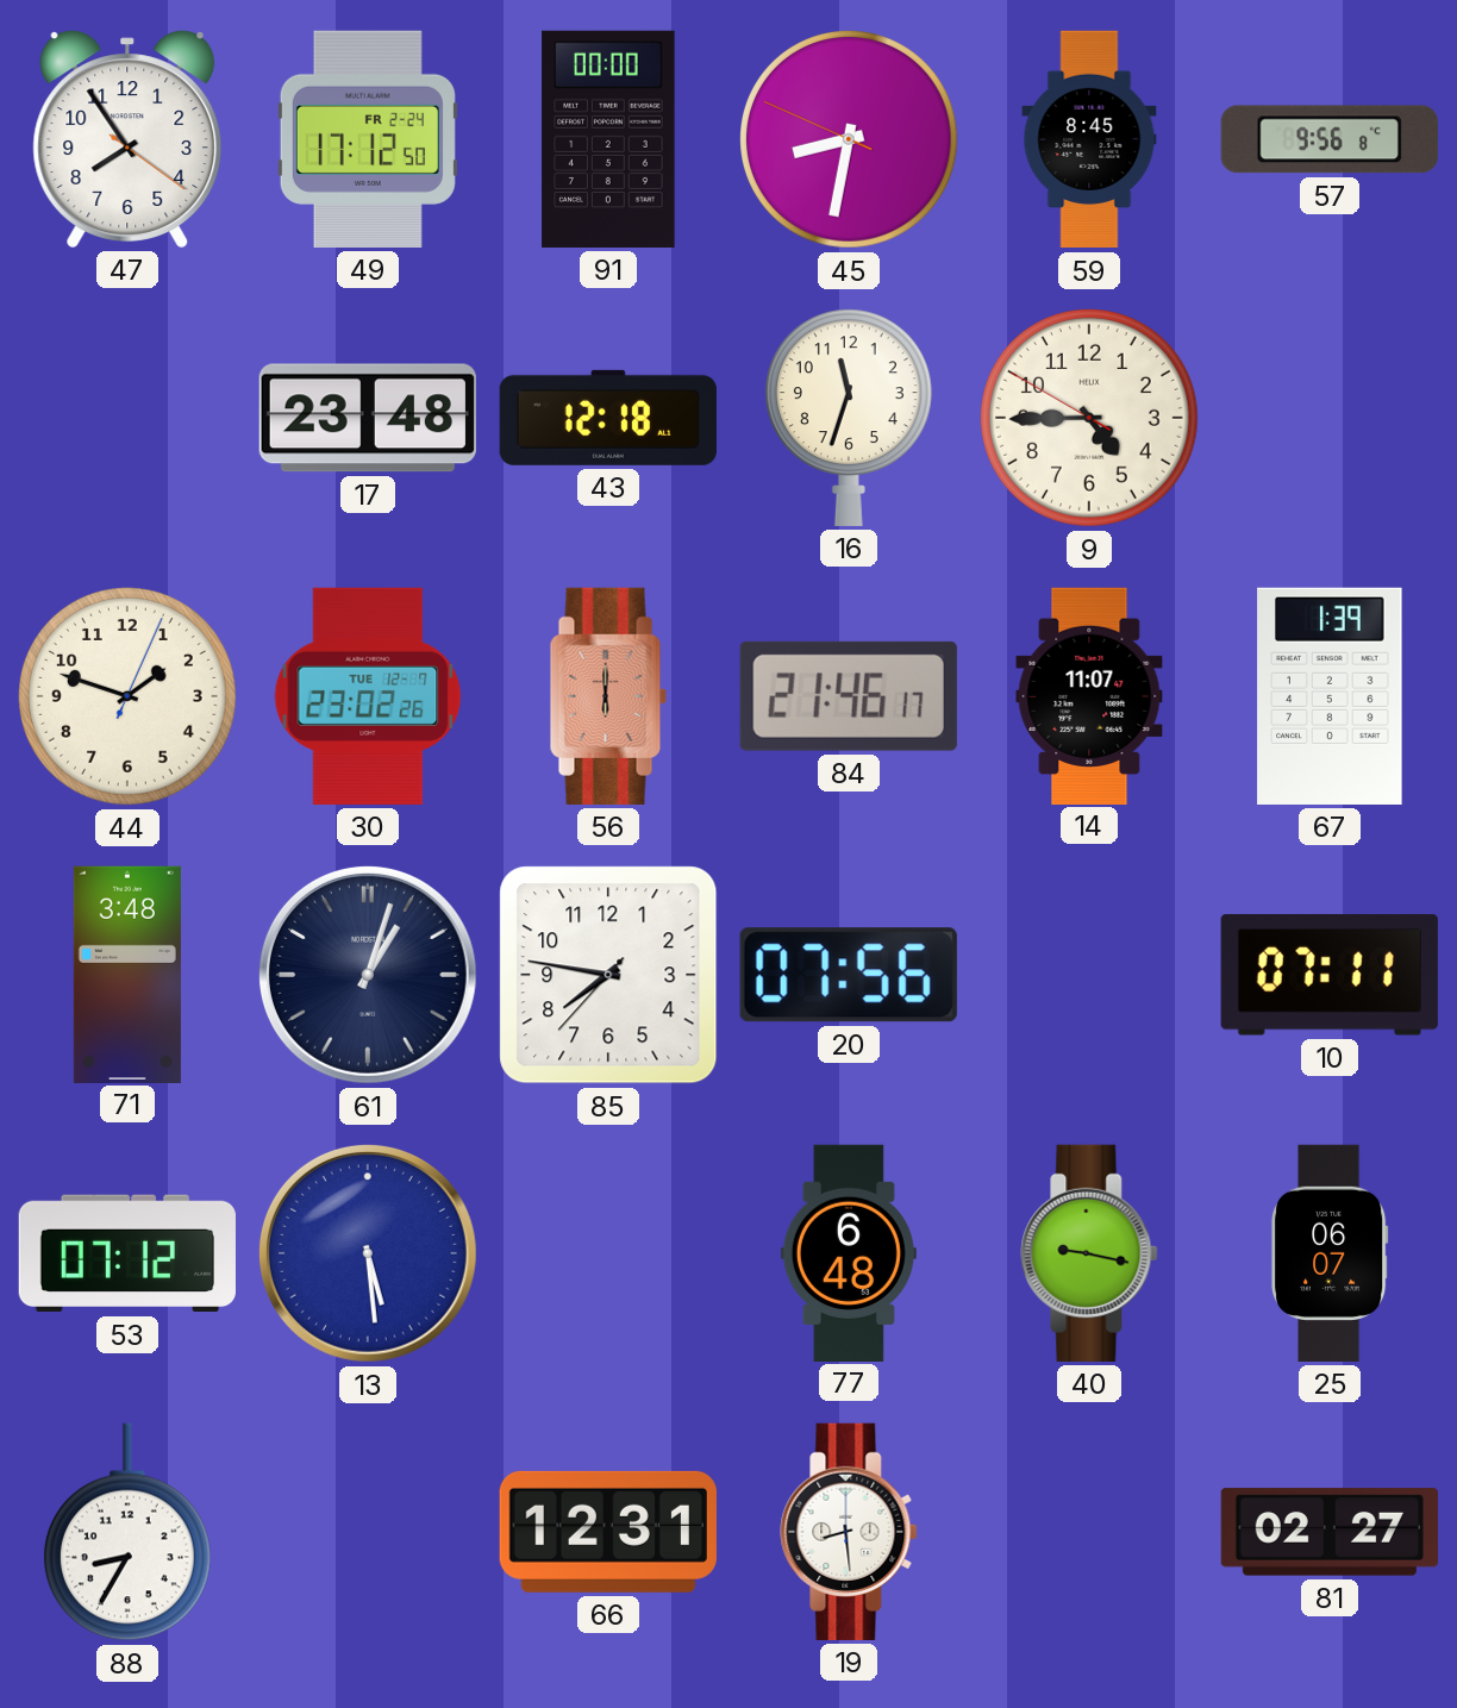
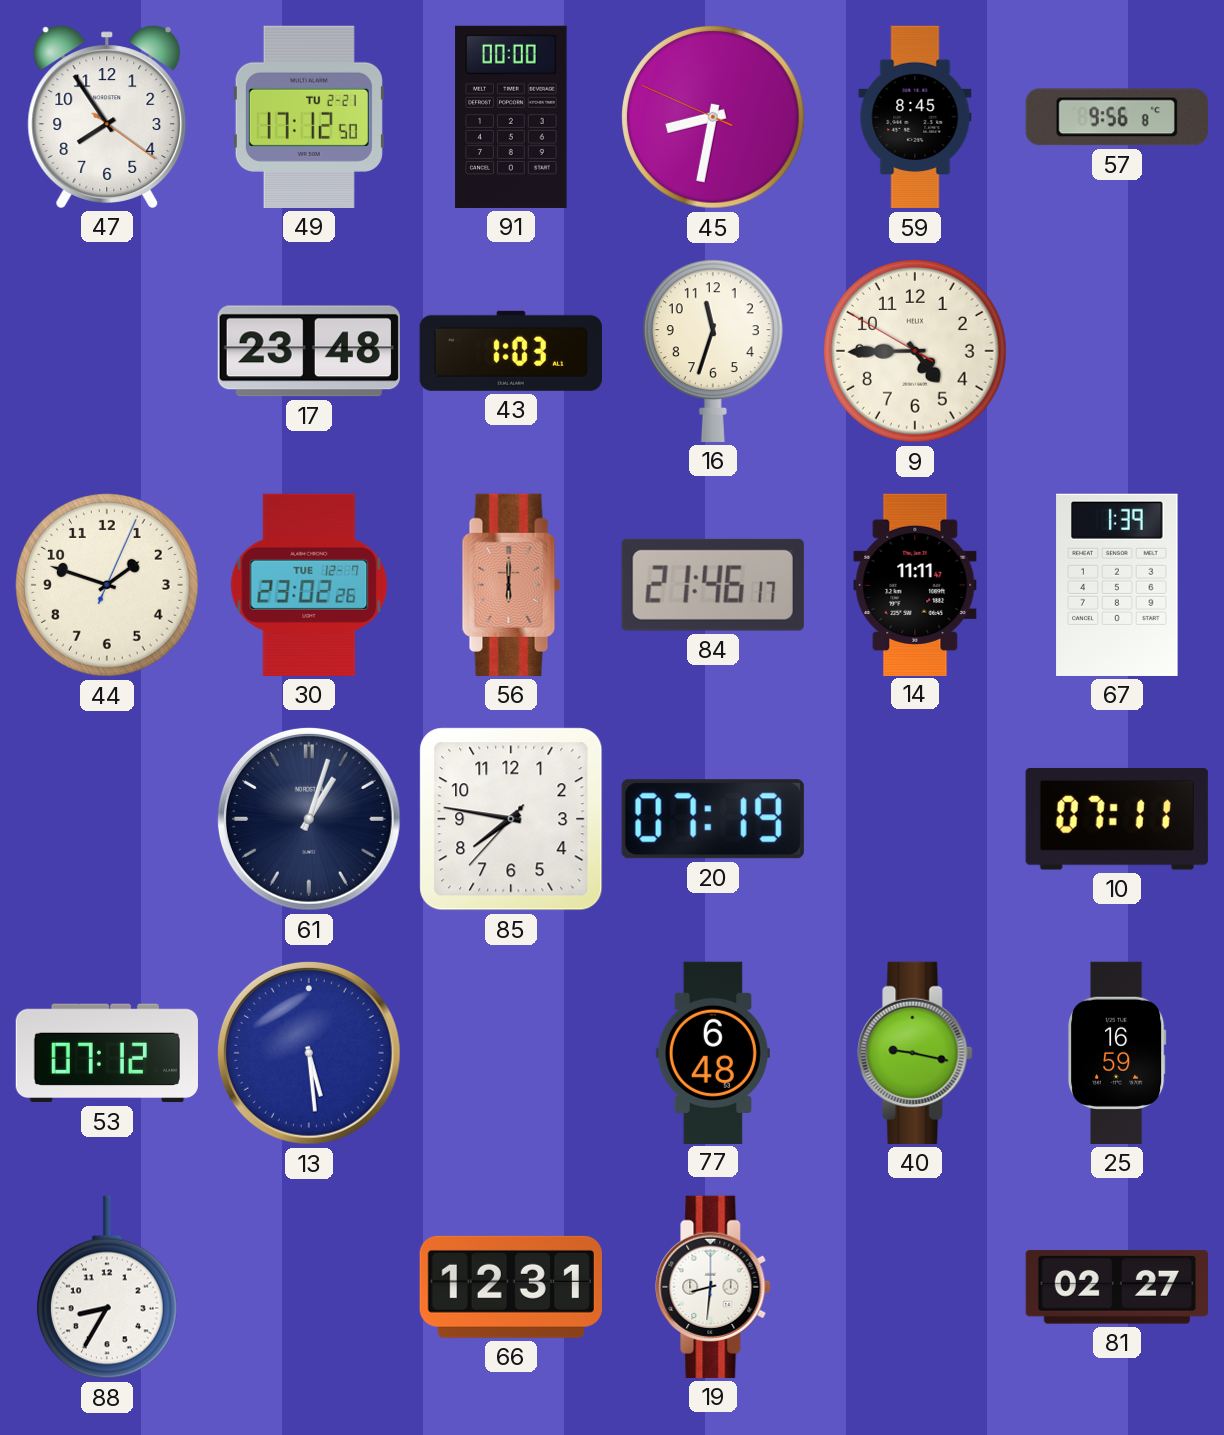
49 date: FR 2-24 -> TU 2-21 (309, 117)
43: 12:18 -> 1:03 (511, 351)
14: 11:07 -> 11:11 (915, 584)
71: 3:48 -> none (127, 974)
20: 07:56 -> 07:19 (713, 819)
25: 06:07 -> 16:59 (1117, 1053)
19: 8:29 -> 8:31 (713, 1287)
